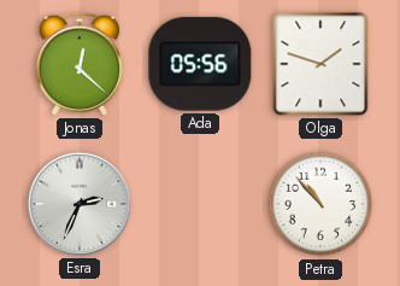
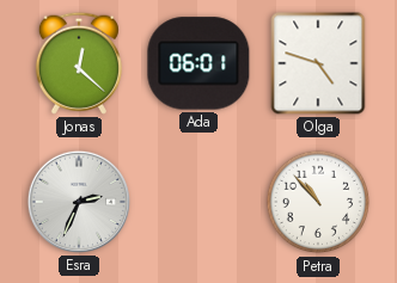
Ada: 05:56 -> 06:01 (198, 63)
Olga: 1:48 -> 4:48 (318, 63)
